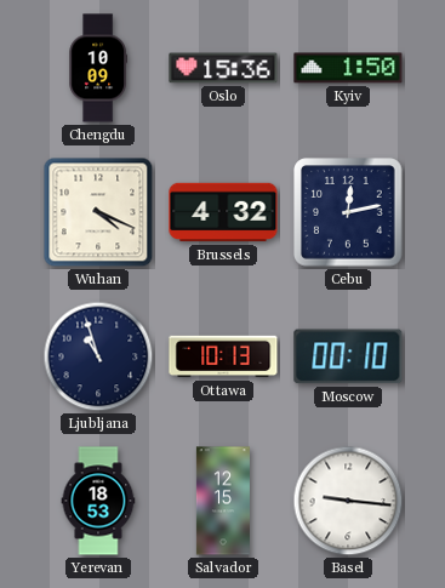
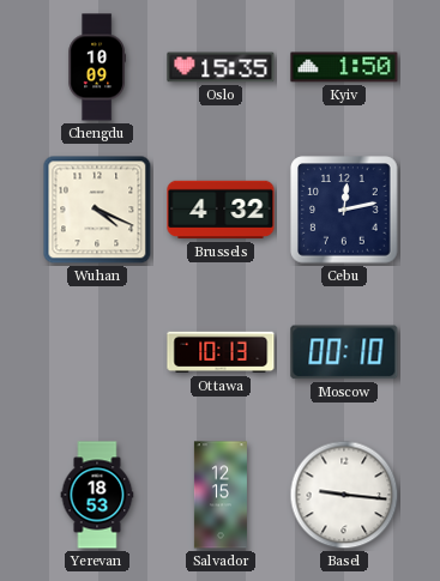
Oslo: 15:36 -> 15:35 (221, 67)
Ljubljana: 10:57 -> none (98, 356)
